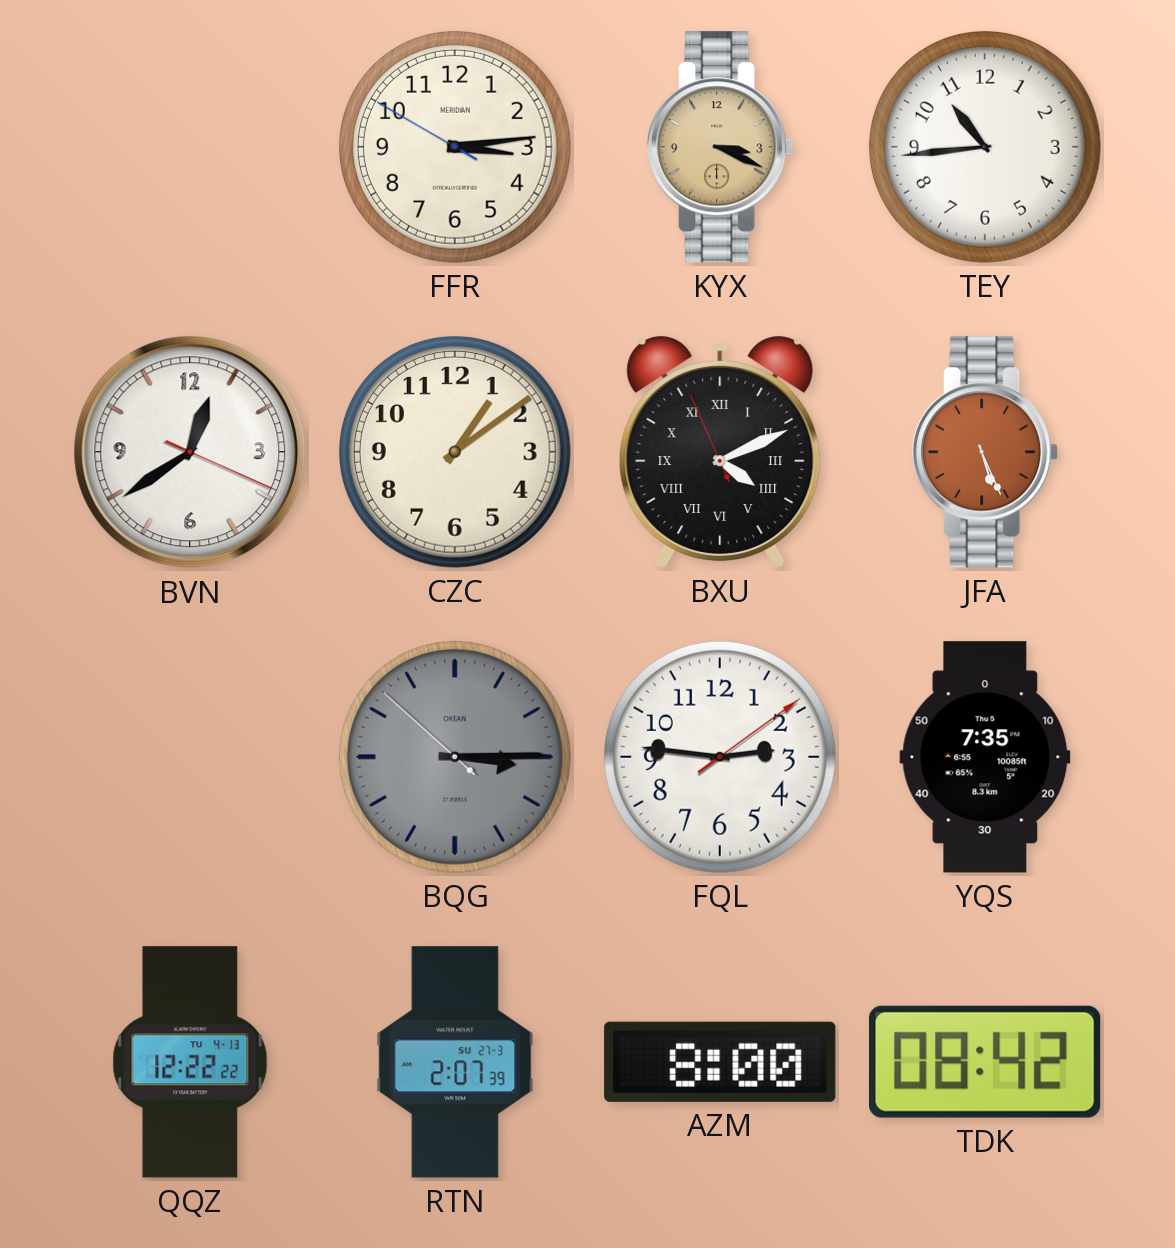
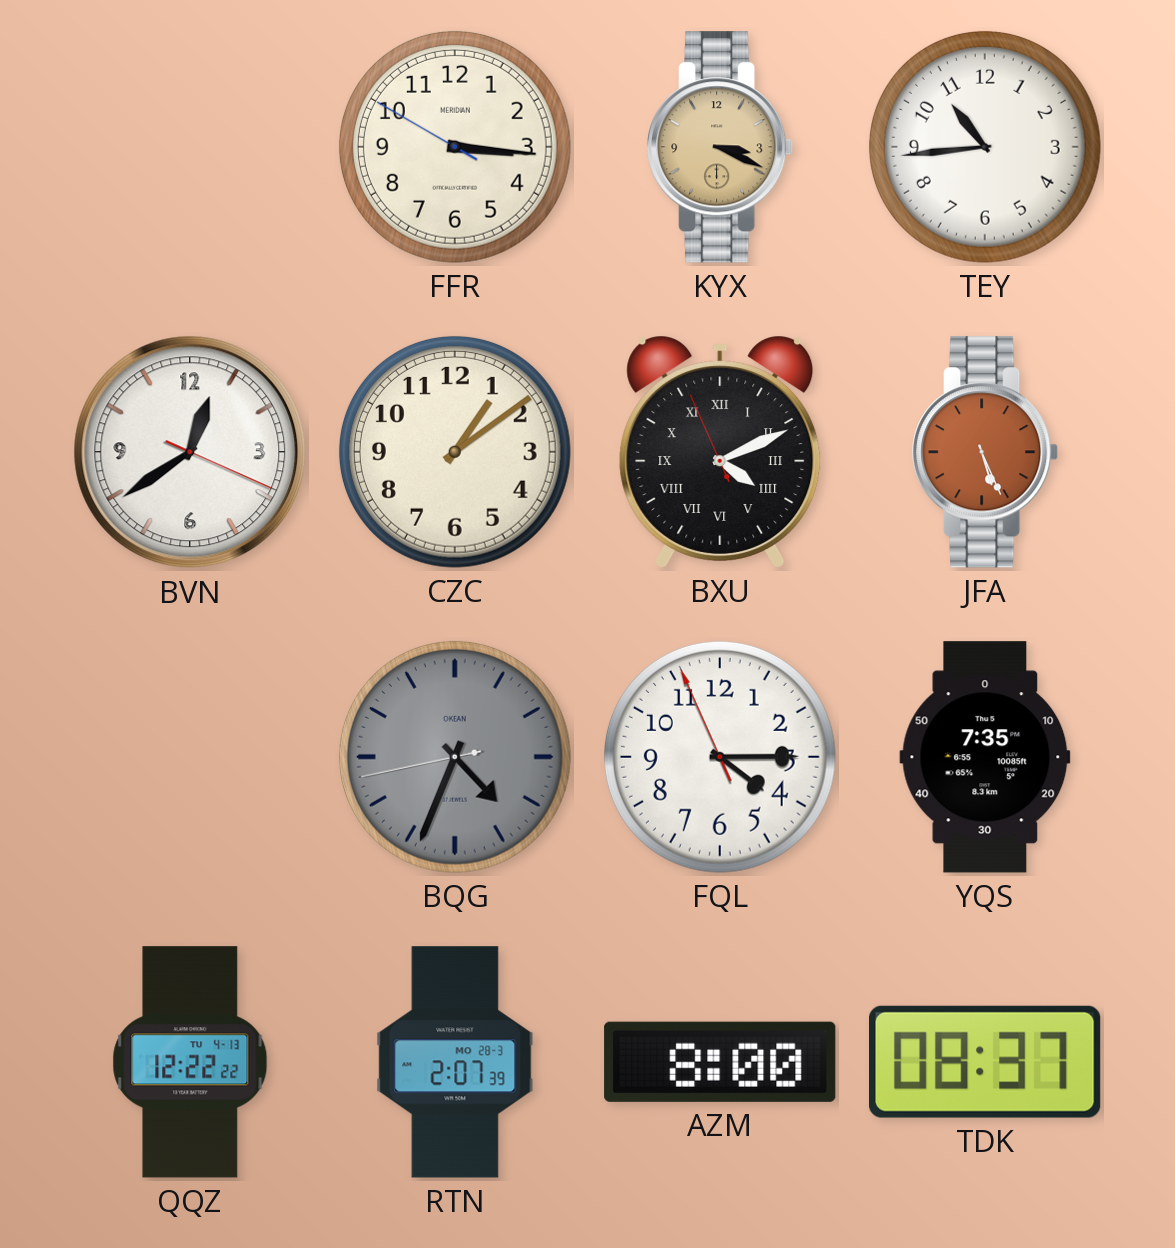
FFR: 3:13 -> 3:15 (455, 147)
BQG: 3:14 -> 4:33 (455, 757)
FQL: 2:46 -> 4:14 (720, 757)
RTN date: SU 27-3 -> MO 28-3 (455, 1062)
TDK: 08:42 -> 08:37 (986, 1062)
